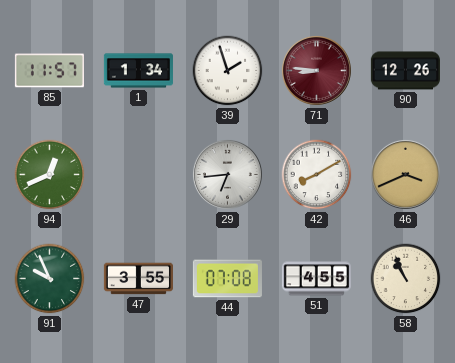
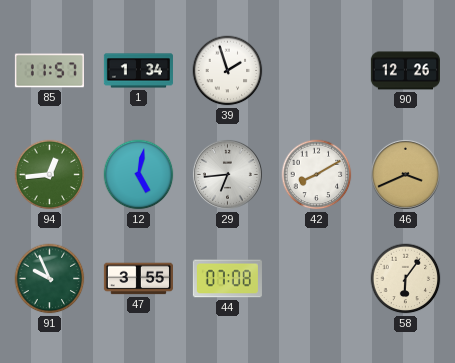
71: 8:46 -> none (316, 70)
94: 12:41 -> 12:44 (50, 175)
12: none -> 5:02 (139, 175)
51: 4:55 -> none (316, 279)
58: 10:56 -> 6:06 (406, 279)
